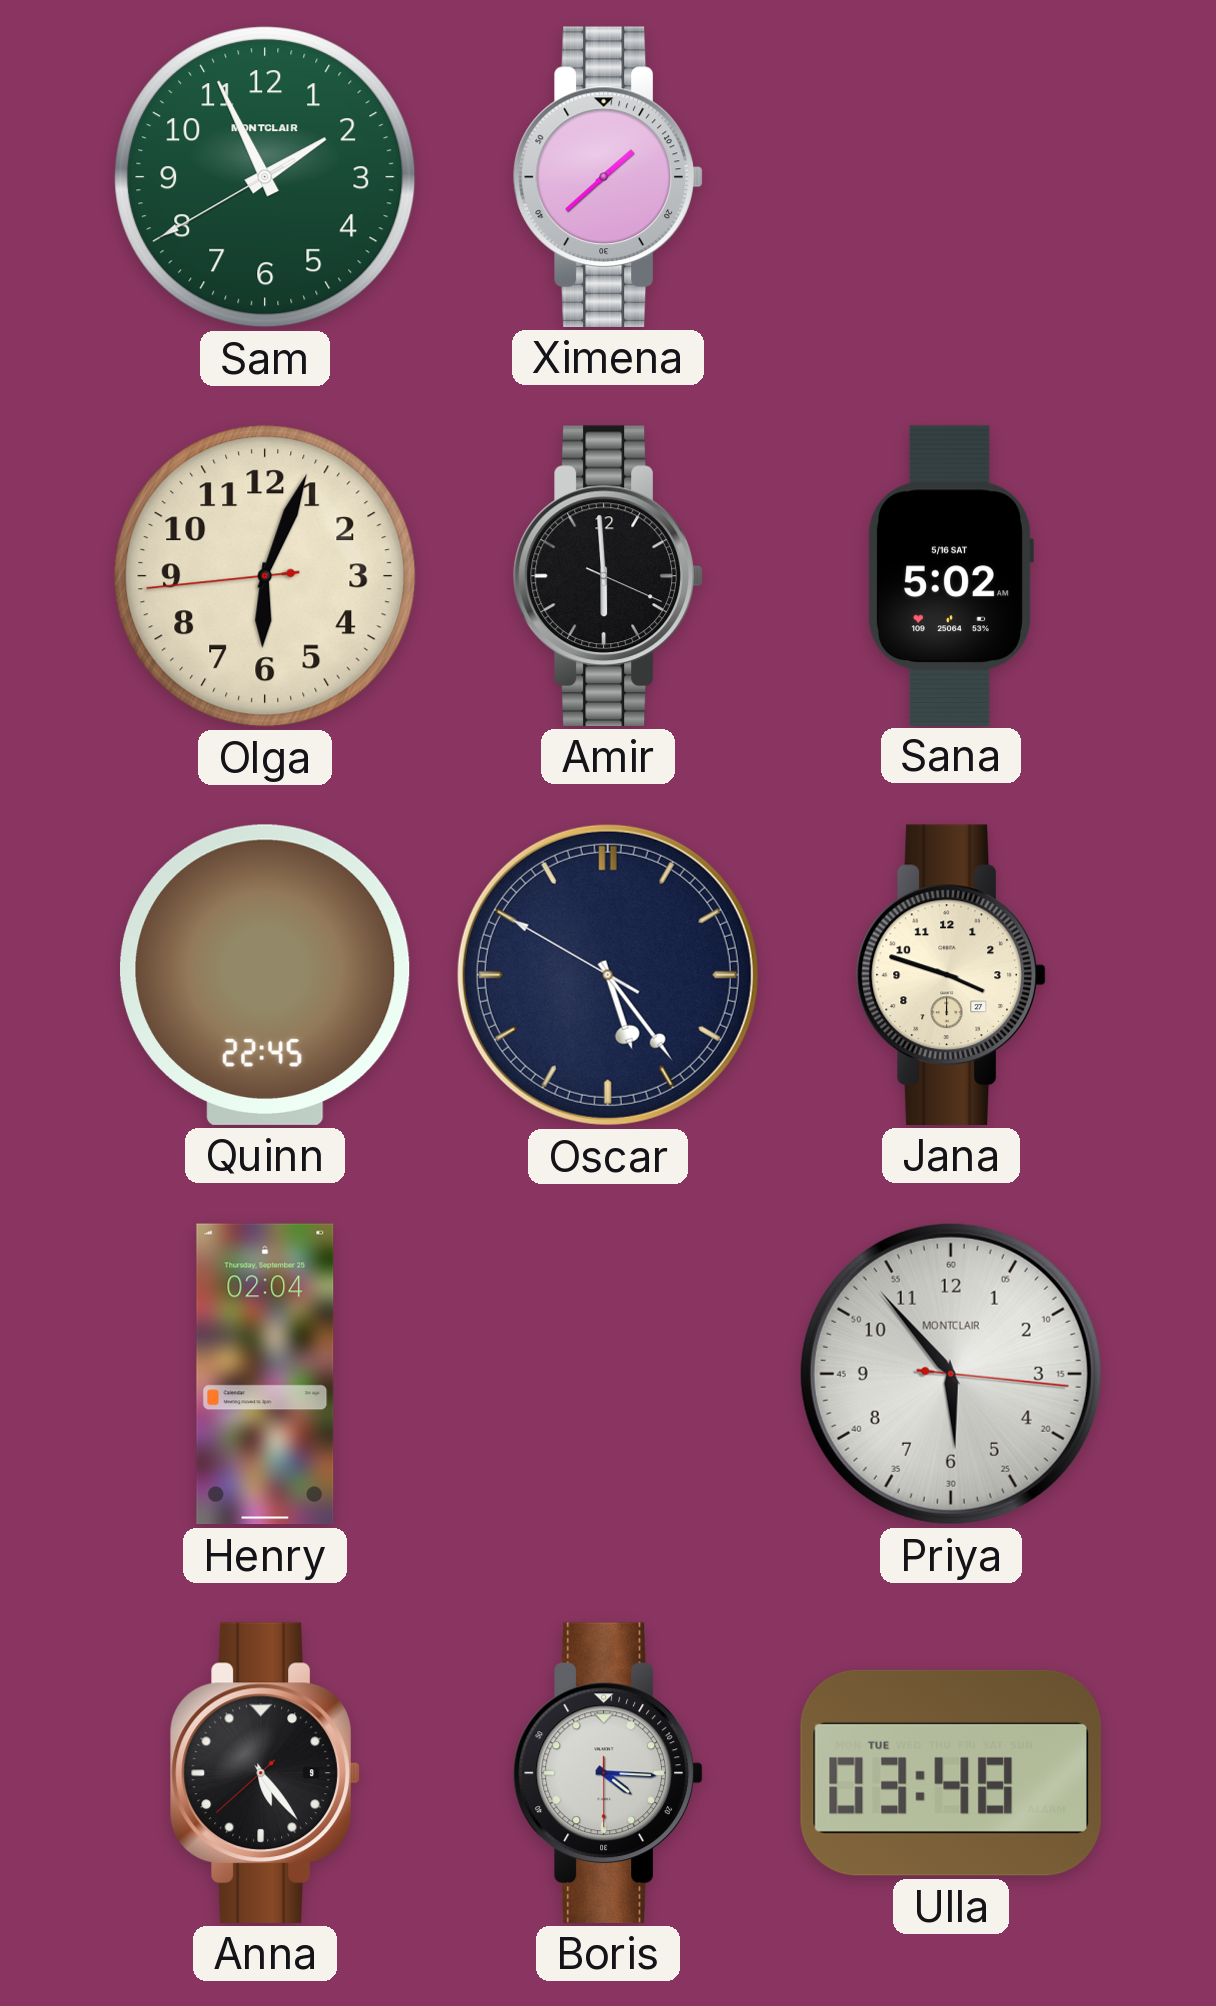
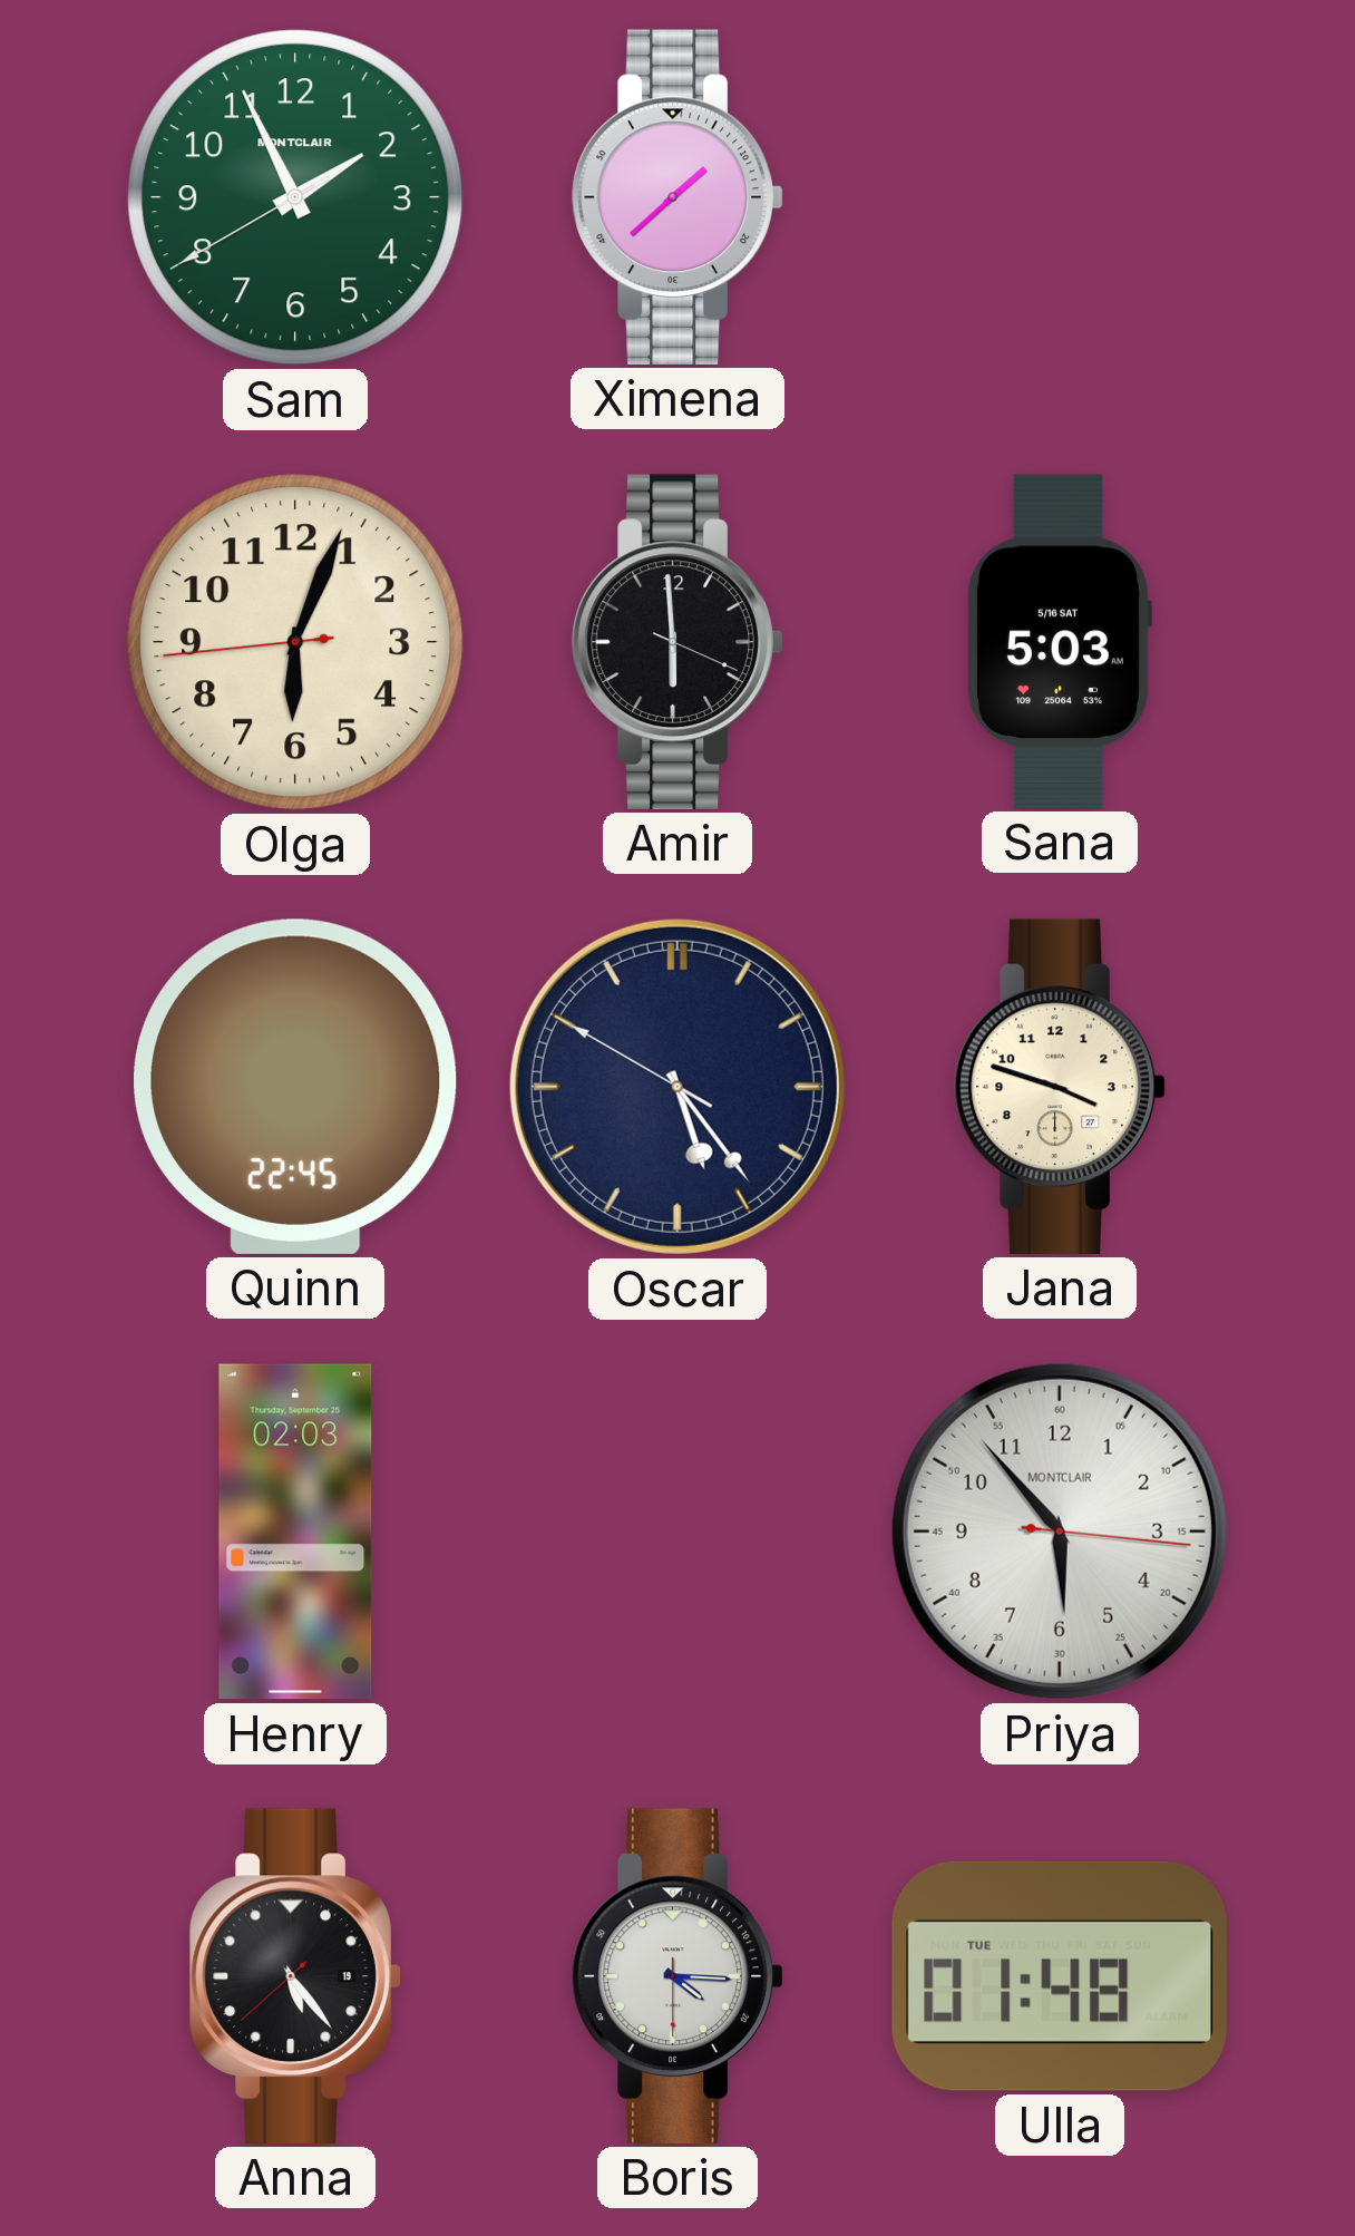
Sana: 5:02 -> 5:03 (1059, 641)
Henry: 02:04 -> 02:03 (295, 1532)
Anna date: 9 -> 19 (295, 1976)
Ulla: 03:48 -> 01:48 (1060, 1976)
